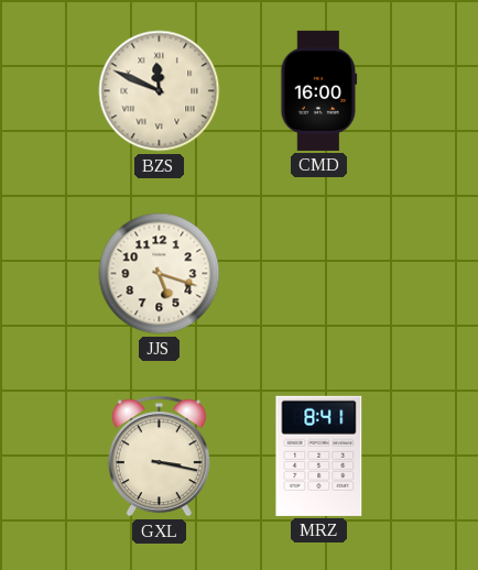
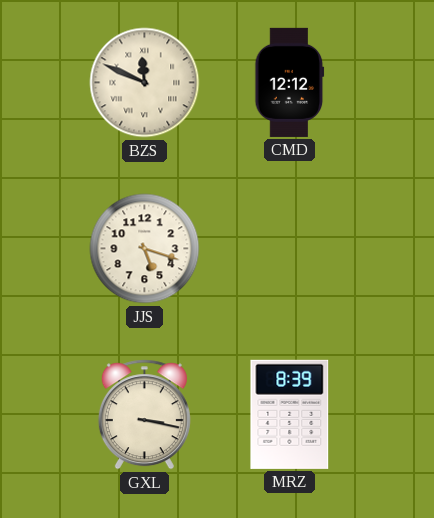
CMD: 16:00 -> 12:12 (290, 82)
MRZ: 8:41 -> 8:39 (290, 414)
